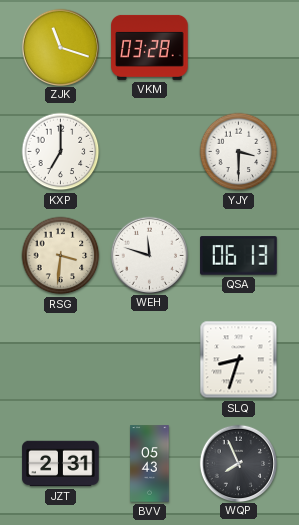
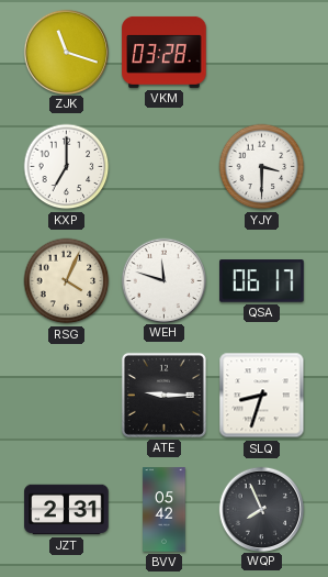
RSG: 3:31 -> 4:04 (67, 281)
QSA: 06:13 -> 06:17 (262, 281)
ATE: none -> 9:15 (163, 395)
BVV: 05:43 -> 05:42 (165, 510)
